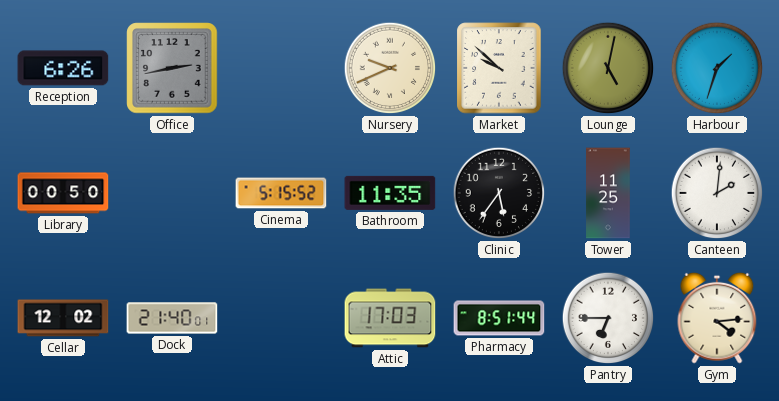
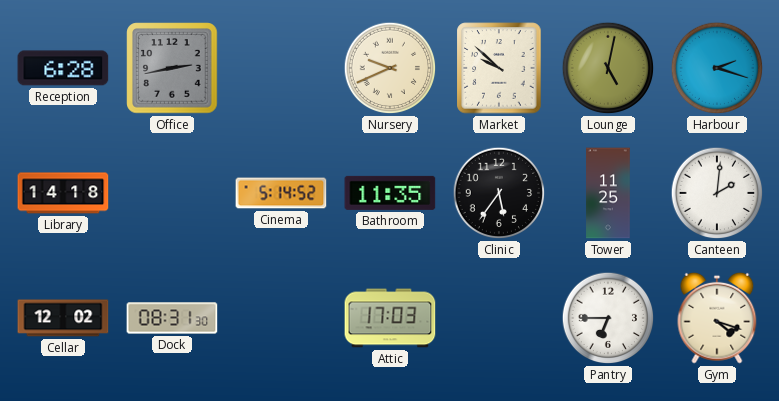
Reception: 6:26 -> 6:28 (63, 68)
Harbour: 1:33 -> 2:18 (717, 68)
Library: 00:50 -> 14:18 (63, 193)
Cinema: 5:15 -> 5:14 (281, 193)
Dock: 21:40 -> 08:31 (172, 318)
Pharmacy: 8:51 -> none (499, 318)
Gym: 4:14 -> 4:18 (717, 318)
